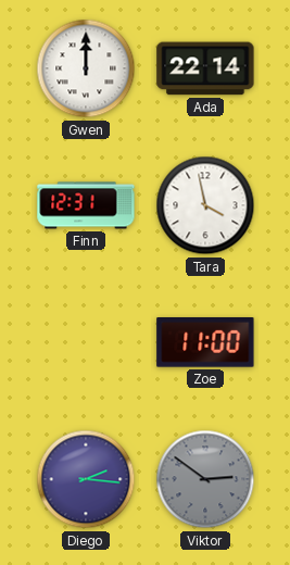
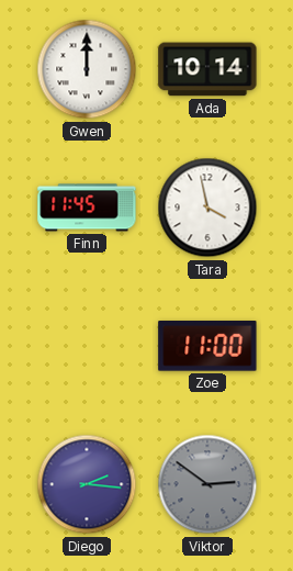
Ada: 22:14 -> 10:14 (207, 69)
Finn: 12:31 -> 11:45 (87, 208)
